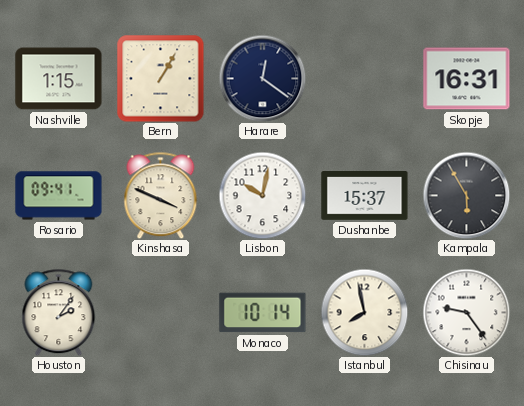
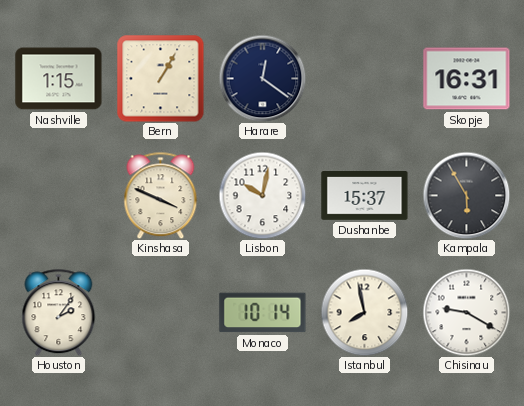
Rosario: 09:41 -> none (59, 196)
Chisinau: 9:24 -> 9:20 (466, 312)
